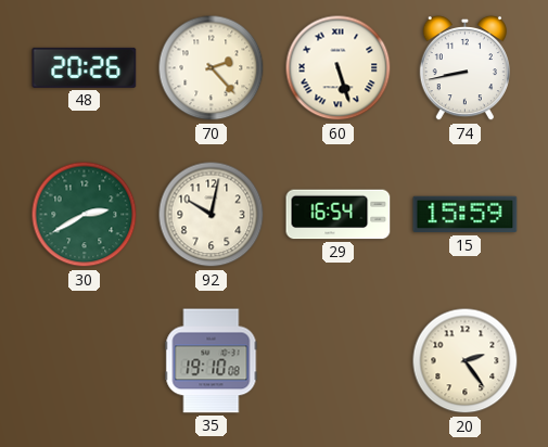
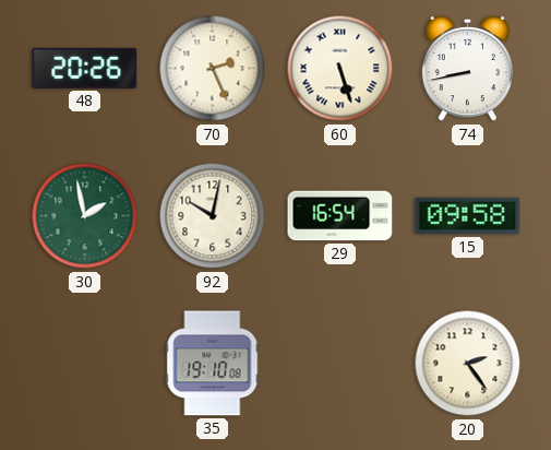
70: 2:23 -> 2:26 (213, 69)
30: 2:40 -> 1:58 (85, 216)
15: 15:59 -> 09:58 (468, 216)
